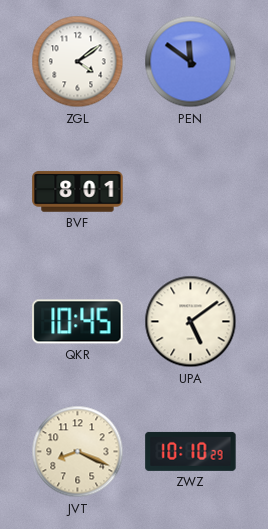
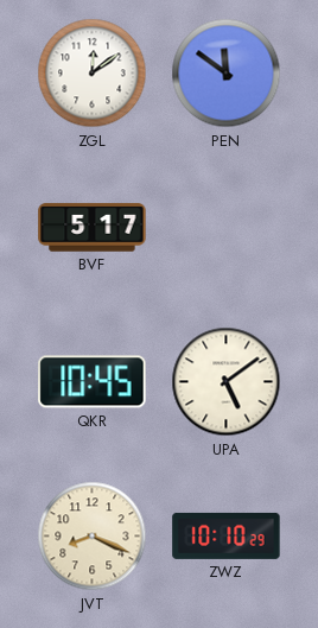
ZGL: 4:09 -> 12:09 (93, 74)
BVF: 8:01 -> 5:17 (93, 228)
